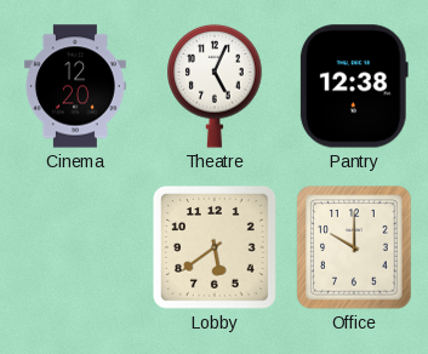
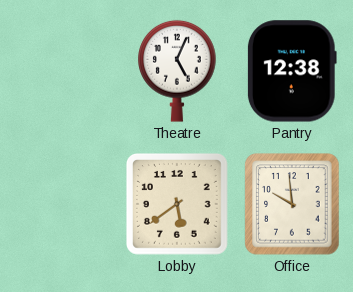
Cinema: 12:20 -> none (75, 86)
Office: 10:00 -> 9:59 (292, 204)
